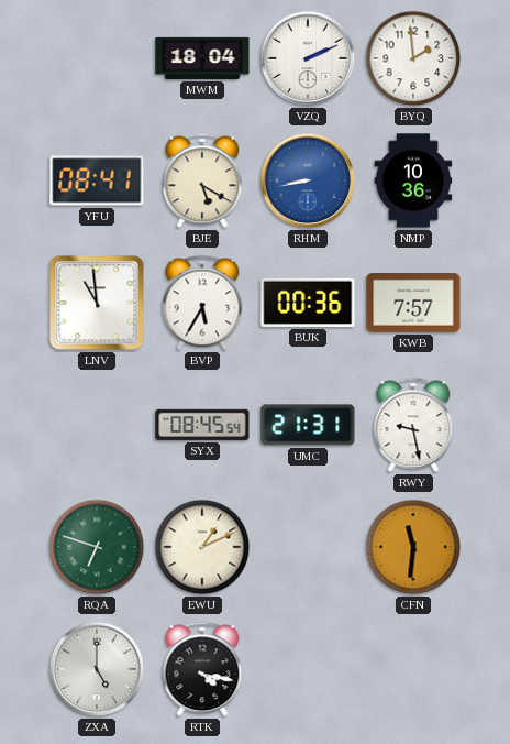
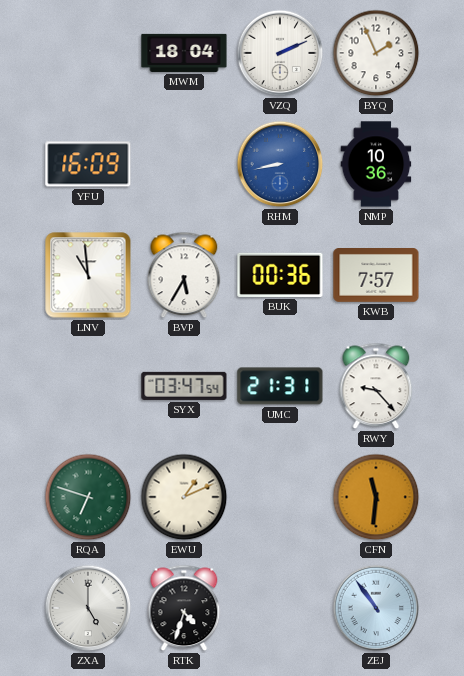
BYQ: 1:59 -> 1:56 (376, 53)
YFU: 08:41 -> 16:09 (88, 164)
BJE: 5:20 -> none (202, 180)
SYX: 08:45 -> 03:47 (184, 386)
RWY: 9:28 -> 9:23 (376, 386)
RTK: 4:17 -> 4:33 (184, 608)
ZEJ: none -> 10:54 (376, 608)
